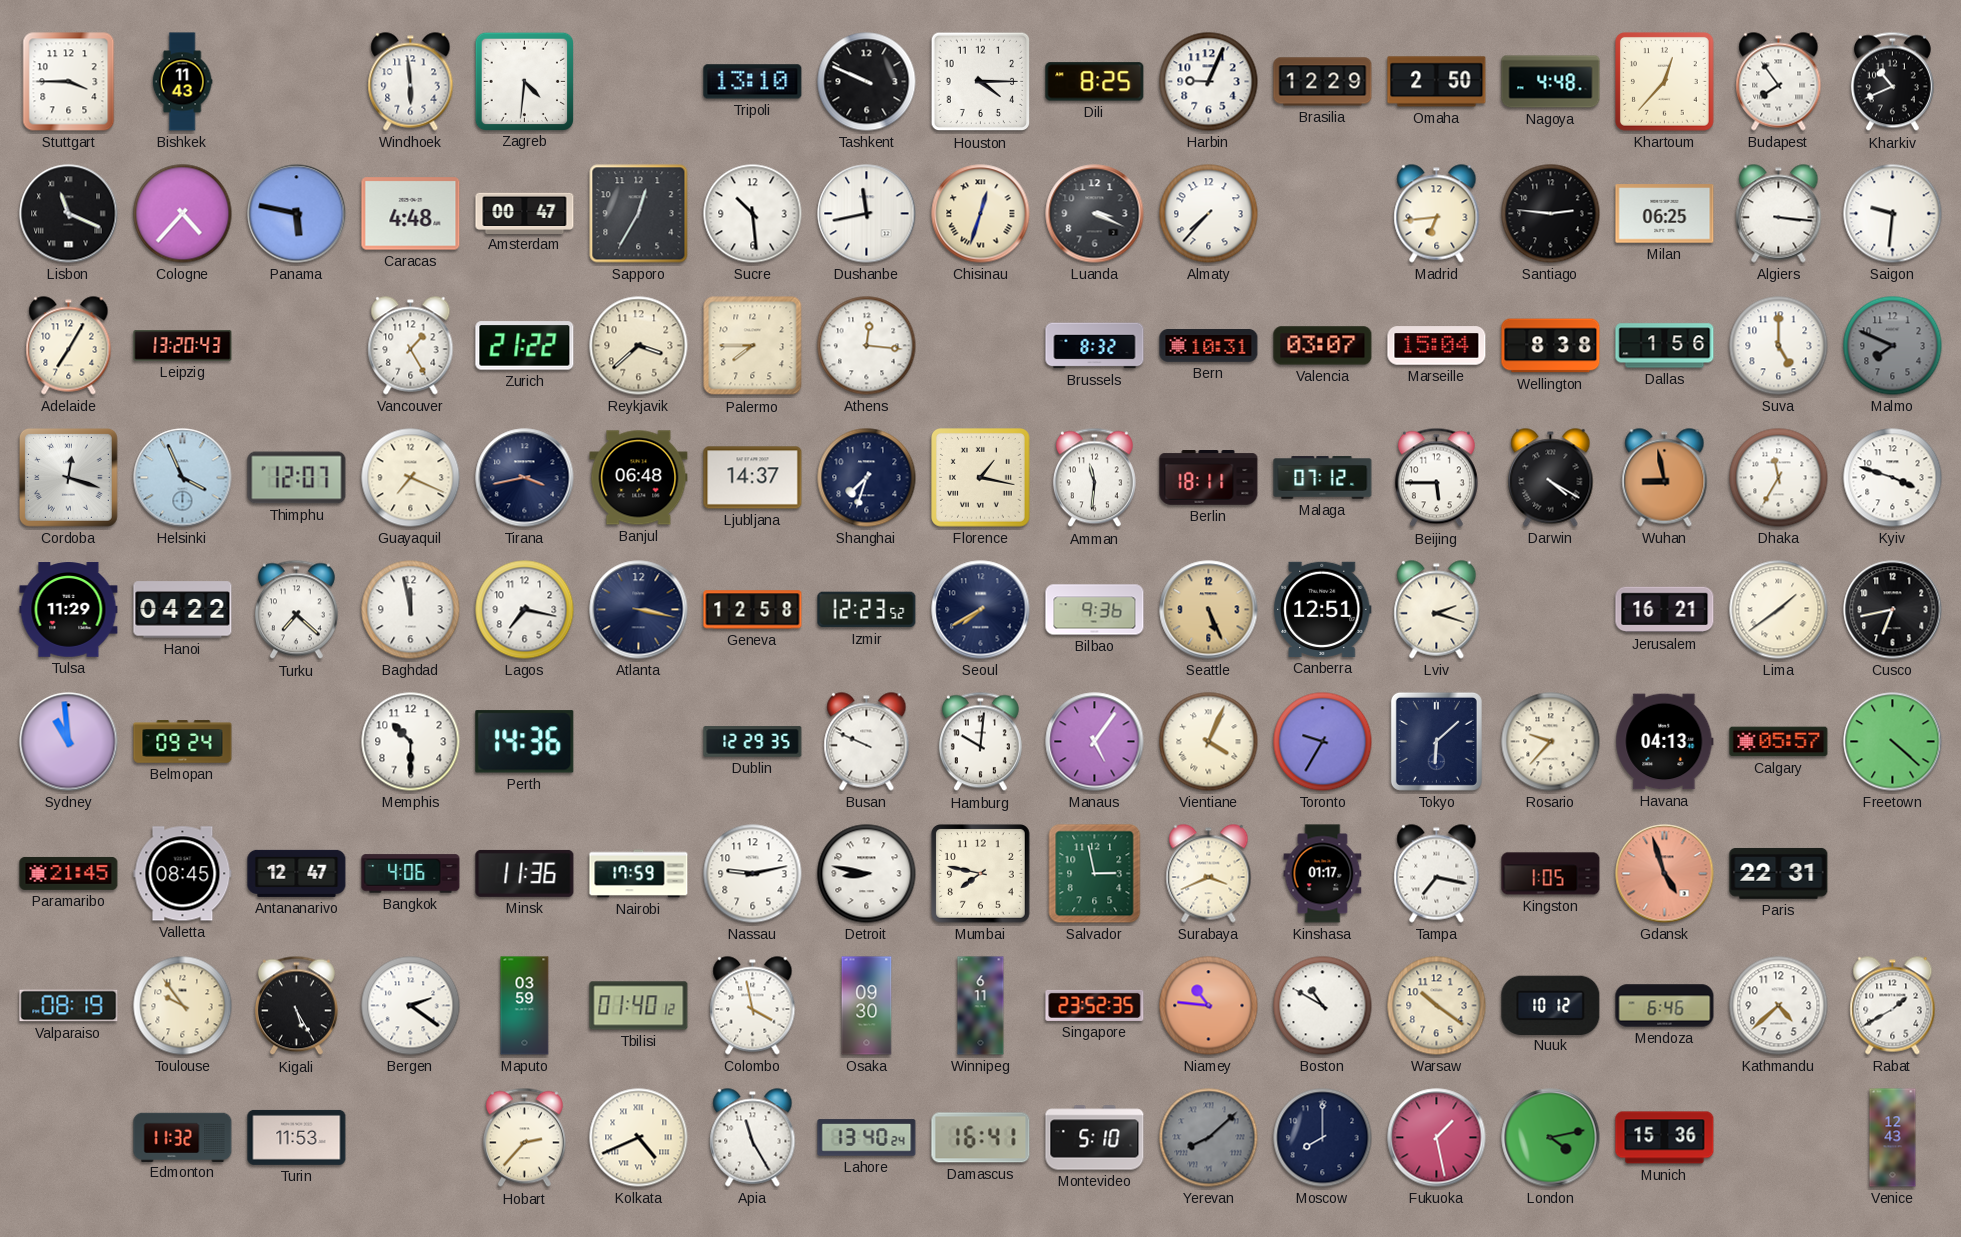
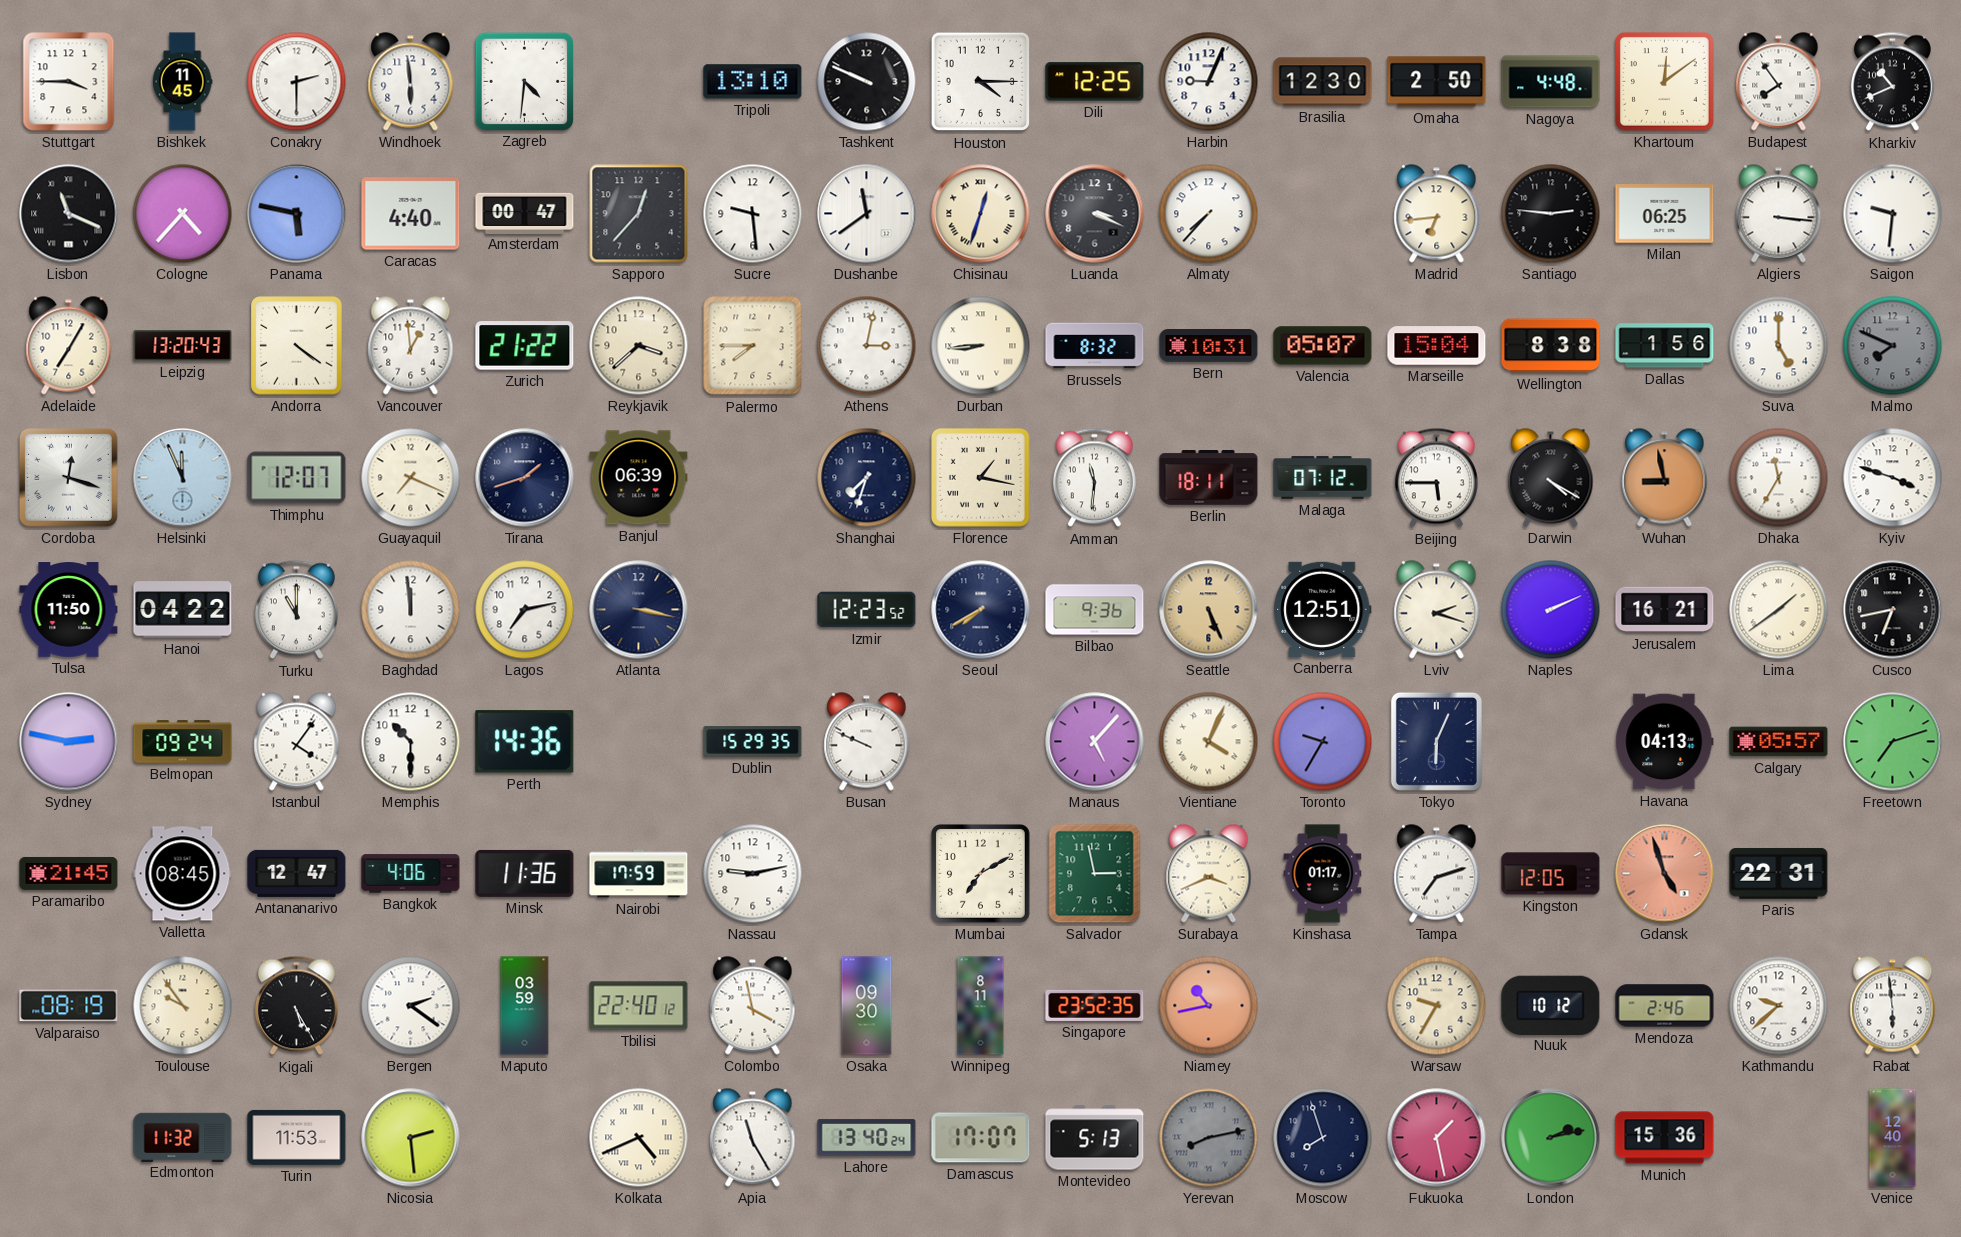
Bishkek: 11:43 -> 11:45 (182, 82)
Conakry: none -> 2:30 (297, 82)
Dili: 8:25 -> 12:25 (1095, 82)
Brasilia: 12:29 -> 12:30 (1323, 82)
Khartoum: 12:37 -> 12:09 (1665, 82)
Caracas: 4:48 -> 4:40 (411, 214)
Sapporo: 12:35 -> 12:37 (639, 214)
Sucre: 10:29 -> 9:29 (753, 214)
Dushanbe: 11:43 -> 11:39 (867, 214)
Andorra: none -> 4:21 (297, 346)
Vancouver: 1:25 -> 12:59 (411, 346)
Athens: 12:16 -> 3:02 (867, 346)
Durban: none -> 8:44 (981, 346)
Valencia: 03:07 -> 05:07 (1323, 346)
Helsinki: 3:56 -> 11:56 (183, 478)
Tirana: 3:43 -> 1:42 (525, 478)
Banjul: 06:48 -> 06:39 (639, 478)
Ljubljana: 14:37 -> none (753, 478)
Tulsa: 11:29 -> 11:50 (69, 610)
Turku: 7:22 -> 11:00 (296, 610)
Baghdad: 11:58 -> 11:59 (411, 610)
Lagos: 7:17 -> 7:13 (525, 610)
Geneva: 12:58 -> none (753, 610)
Naples: none -> 2:11 (1551, 610)
Sydney: 10:59 -> 2:47 (69, 742)
Istanbul: none -> 4:06 (297, 742)
Dublin: 12:29 -> 15:29 (753, 742)
Hamburg: 10:01 -> none (980, 742)
Manaus: 5:06 -> 5:07 (1095, 742)
Tokyo: 6:08 -> 6:04 (1436, 741)
Rosario: 9:37 -> none (1551, 742)
Freetown: 4:22 -> 7:12 (1893, 742)
Detroit: 8:47 -> none (867, 874)
Mumbai: 7:47 -> 7:10 (981, 874)
Tampa: 7:17 -> 7:12 (1437, 874)
Kingston: 1:05 -> 12:05 (1551, 874)
Tbilisi: 01:40 -> 22:40 (639, 1006)
Winnipeg: 6:11 -> 8:11 (981, 1006)
Niamey: 10:46 -> 10:43 (1209, 1006)
Boston: 10:50 -> none (1323, 1006)
Warsaw: 10:21 -> 9:35 (1437, 1006)
Mendoza: 6:46 -> 2:46 (1665, 1006)
Kathmandu: 4:38 -> 9:38 (1779, 1006)
Rabat: 1:40 -> 5:59 (1893, 1006)
Nicosia: none -> 2:29 (411, 1138)
Hobart: 2:37 -> none (524, 1138)
Damascus: 16:41 -> 17:07 (981, 1138)
Montevideo: 5:10 -> 5:13 (1095, 1138)
Yerevan: 8:08 -> 8:13 (1209, 1138)
Moscow: 8:00 -> 7:57 (1323, 1138)
London: 4:13 -> 2:13 (1551, 1138)
Venice: 12:43 -> 12:40 (1893, 1138)
